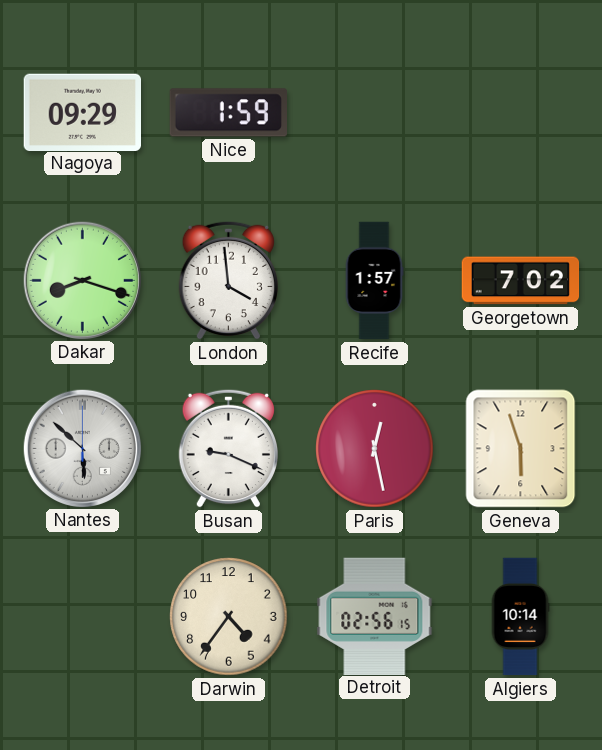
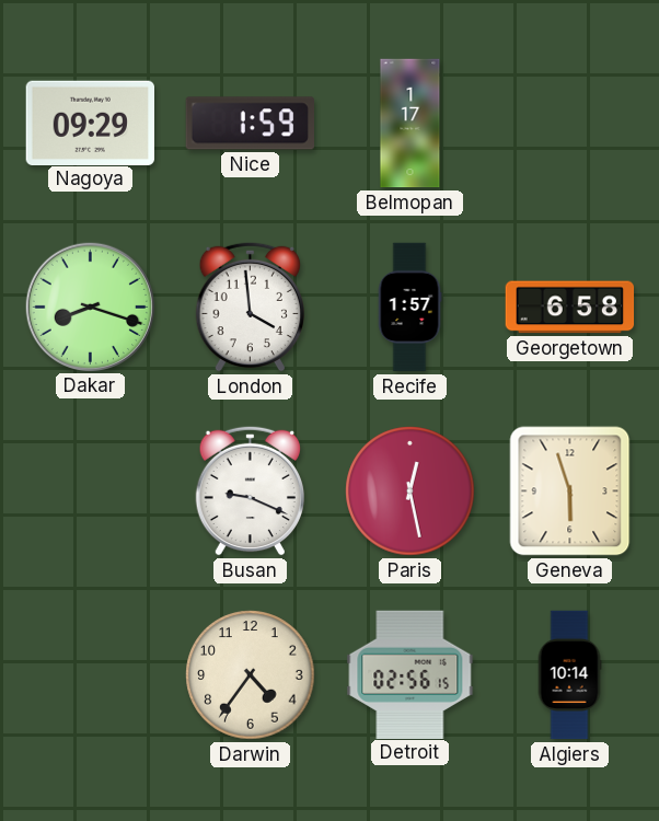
Belmopan: none -> 1:17 (411, 124)
Georgetown: 7:02 -> 6:58 (570, 308)
Nantes: 5:52 -> none (82, 448)
